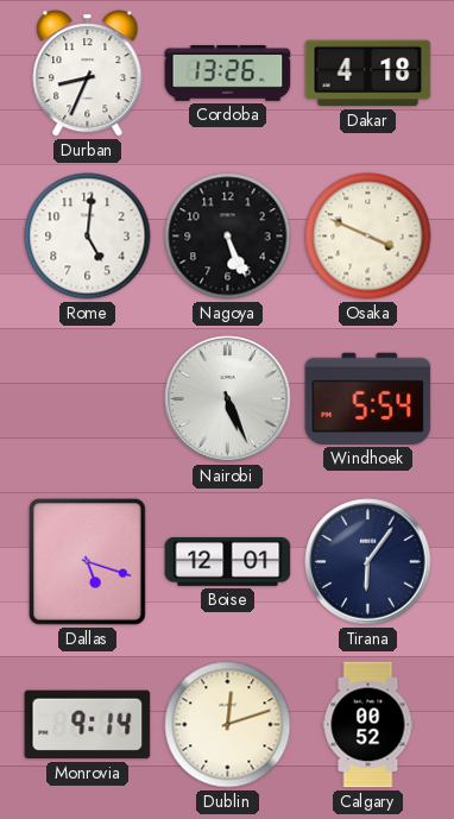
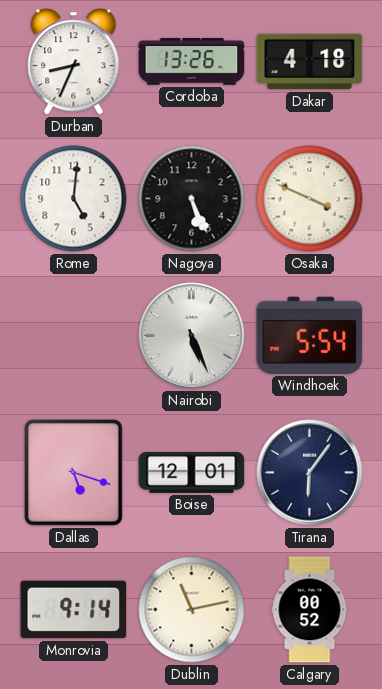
Dublin: 12:12 -> 11:13 (192, 610)
